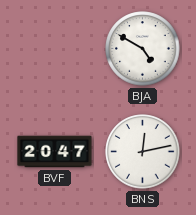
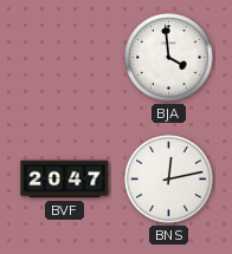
BJA: 4:50 -> 3:59 (169, 58)
